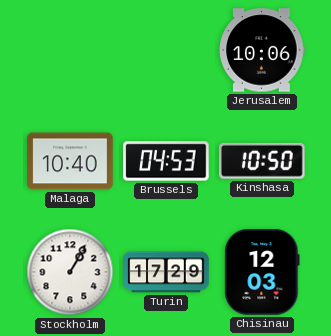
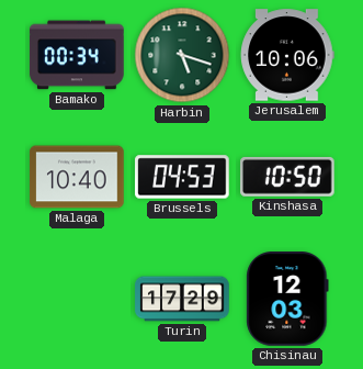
Bamako: none -> 00:34 (77, 55)
Harbin: none -> 5:18 (182, 55)
Stockholm: 1:05 -> none (70, 272)
